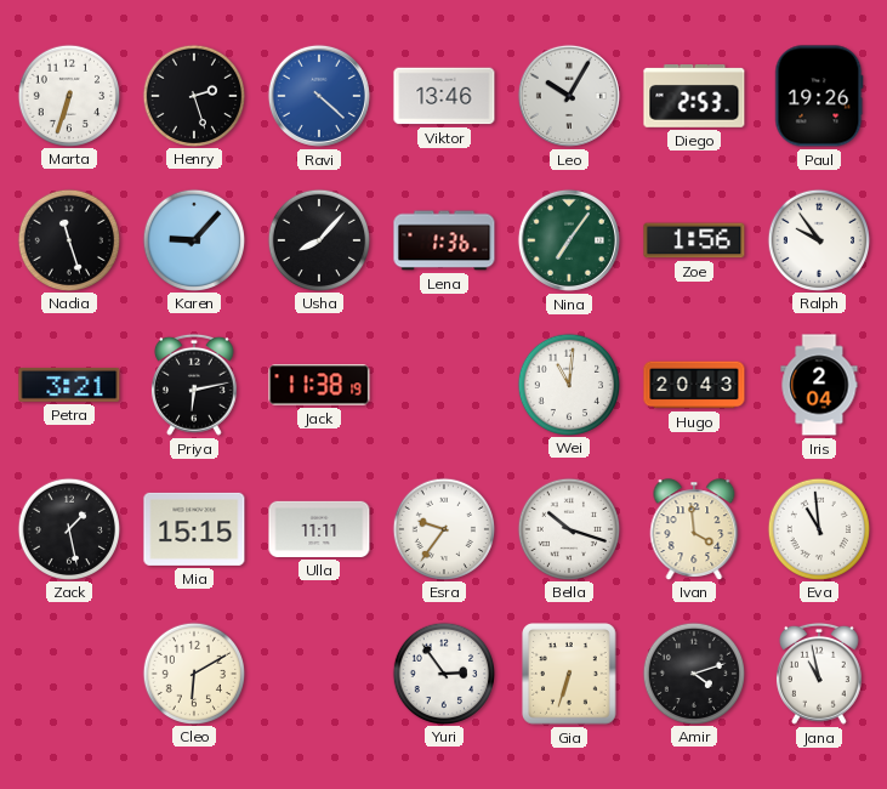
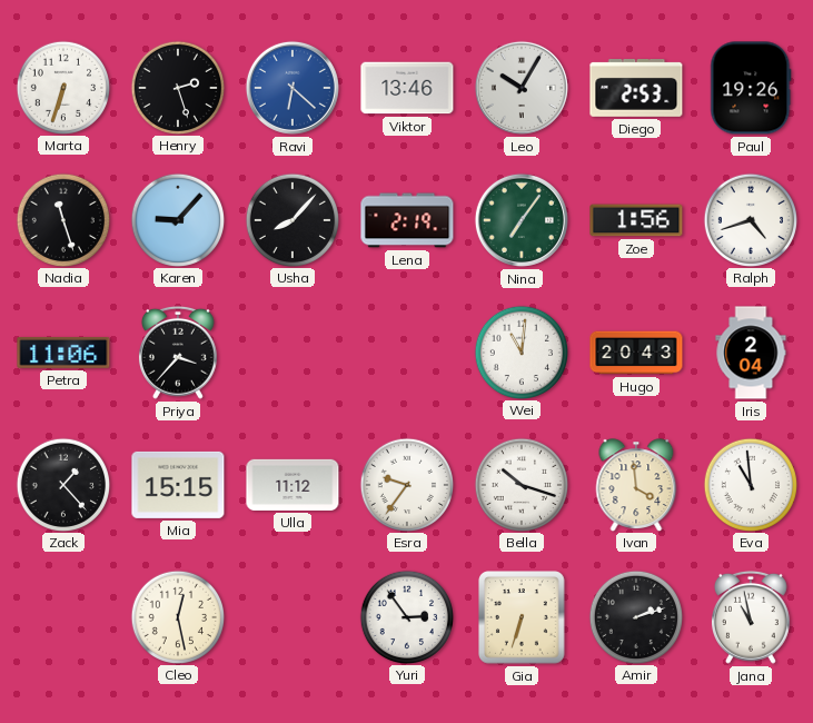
Ravi: 4:22 -> 6:22 (293, 88)
Lena: 1:36 -> 2:19 (407, 220)
Ralph: 9:54 -> 4:42 (750, 219)
Petra: 3:21 -> 11:06 (63, 353)
Priya: 6:13 -> 3:37 (178, 353)
Jack: 11:38 -> none (319, 385)
Zack: 1:28 -> 1:23 (62, 484)
Ulla: 11:11 -> 11:12 (293, 485)
Cleo: 6:10 -> 12:28 (177, 616)
Amir: 4:12 -> 2:12 (635, 616)
